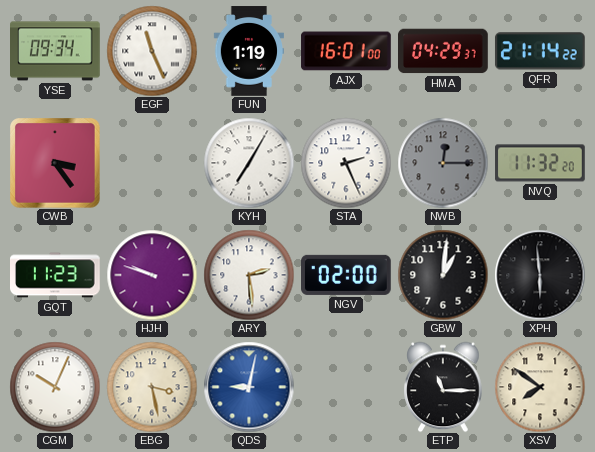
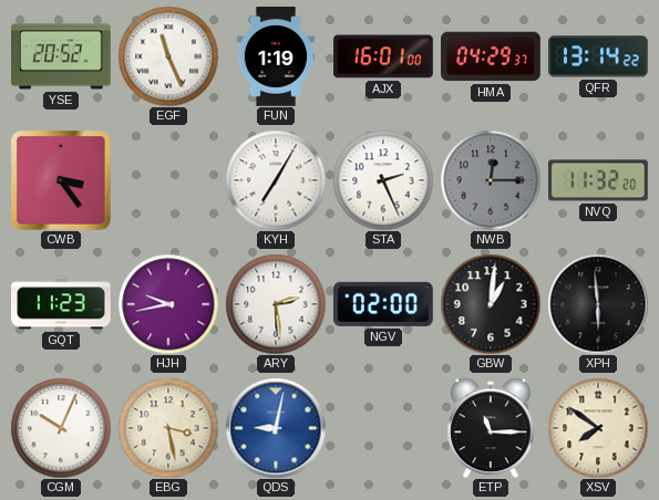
YSE: 09:34 -> 20:52 (62, 56)
QFR: 21:14 -> 13:14 (598, 56)
HJH: 9:48 -> 9:43 (168, 304)
